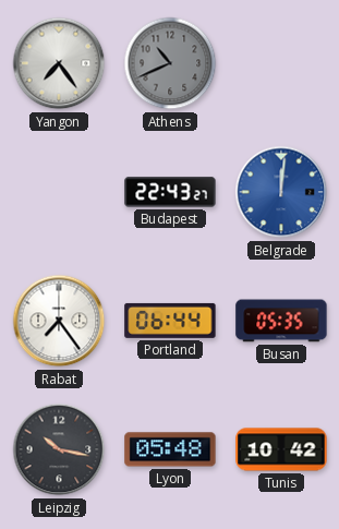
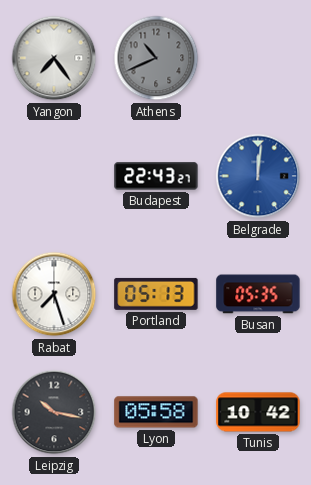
Rabat: 7:24 -> 7:27 (54, 294)
Portland: 06:44 -> 05:13 (156, 294)
Lyon: 05:48 -> 05:58 (156, 412)
